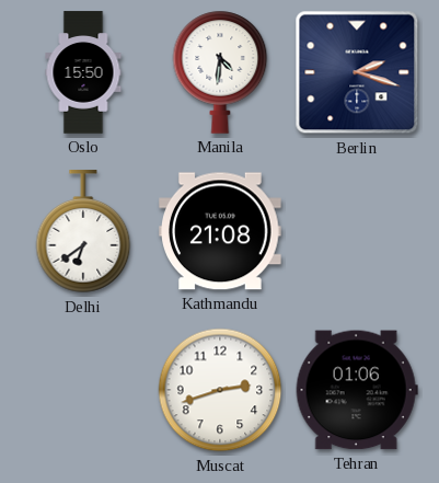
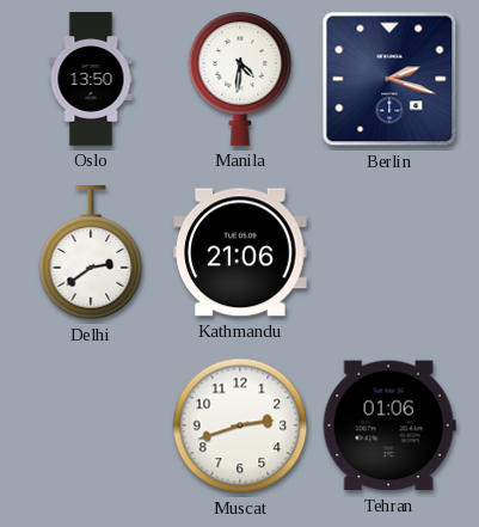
Oslo: 15:50 -> 13:50 (91, 79)
Delhi: 6:39 -> 2:39 (91, 253)
Kathmandu: 21:08 -> 21:06 (241, 252)
